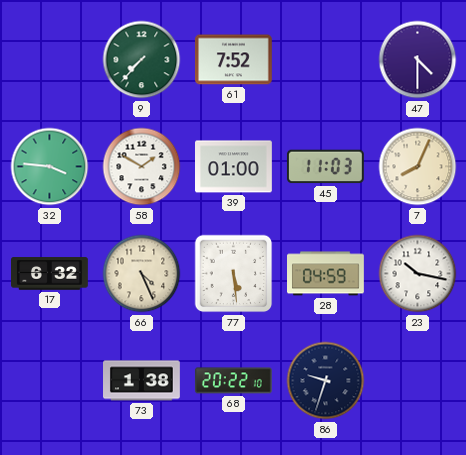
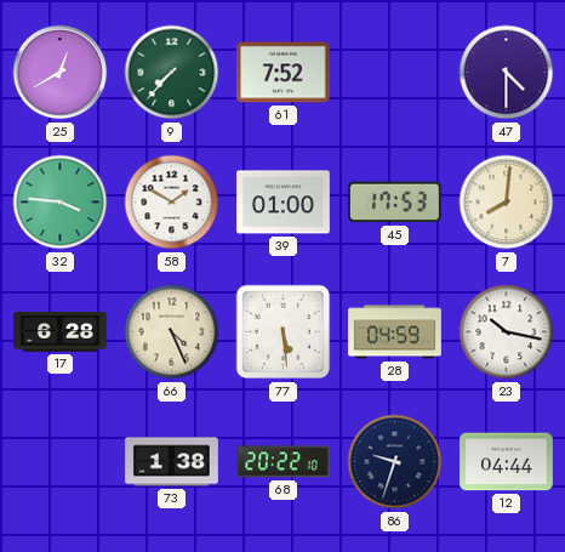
25: none -> 12:40 (61, 73)
45: 11:03 -> 17:53 (394, 203)
7: 8:04 -> 8:01 (507, 203)
17: 6:32 -> 6:28 (61, 332)
12: none -> 04:44 (507, 462)
